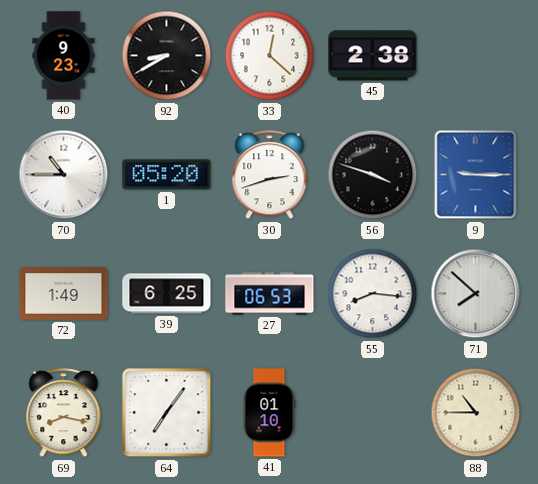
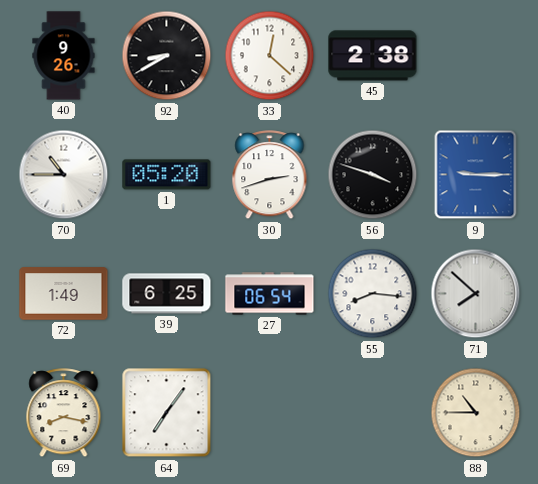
40: 9:23 -> 9:26 (64, 56)
27: 06:53 -> 06:54 (270, 294)
41: 01:10 -> none (269, 413)
